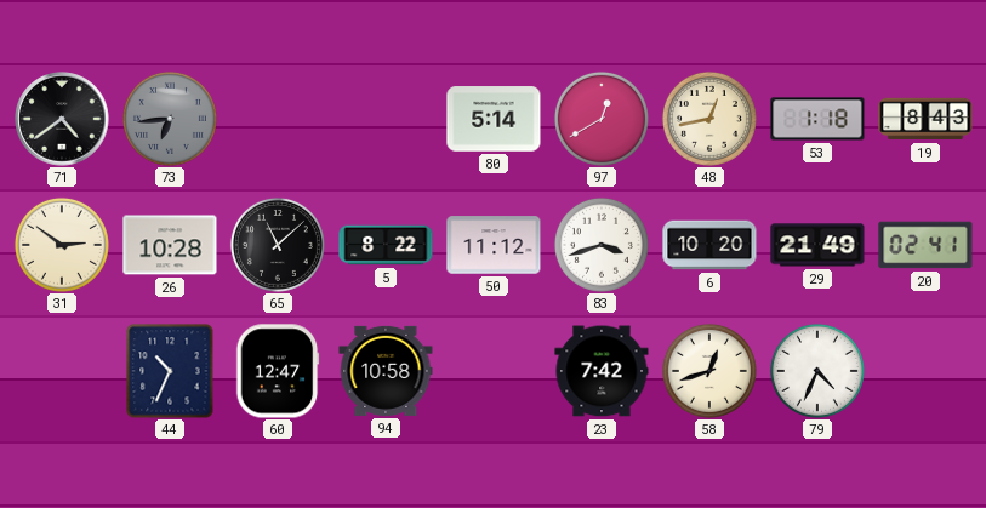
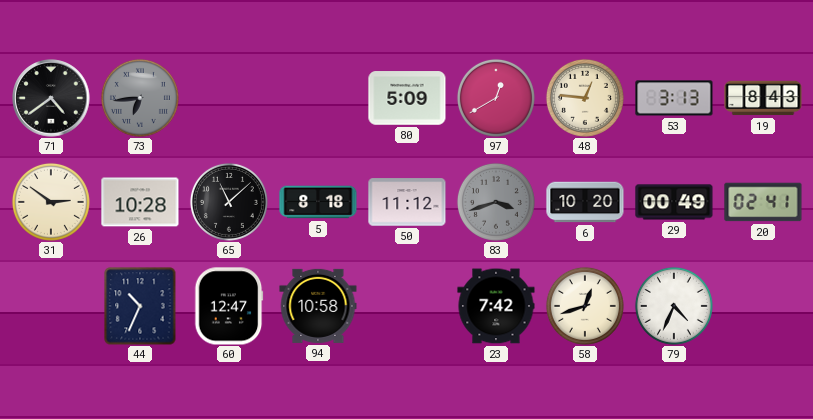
80: 5:14 -> 5:09 (407, 98)
48: 12:43 -> 12:46 (585, 98)
53: 1:18 -> 3:13 (674, 98)
5: 8:22 -> 8:18 (318, 202)
83 dial: white -> grey (496, 202)
29: 21:49 -> 00:49 (674, 202)
